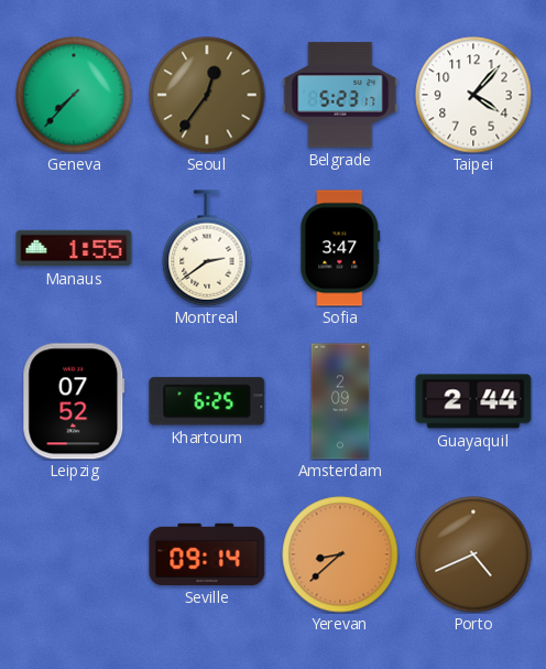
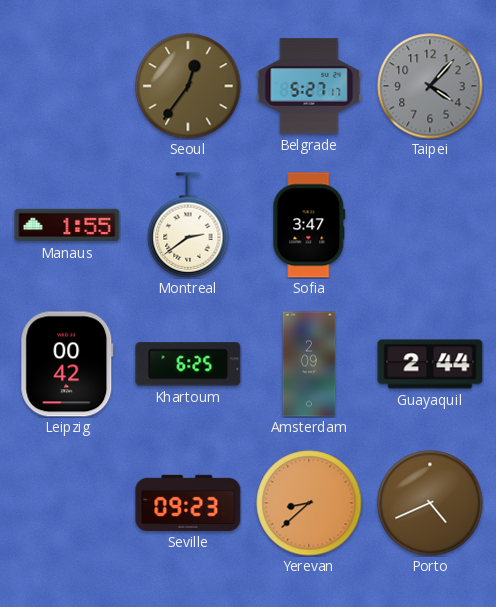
Geneva: 7:37 -> none (74, 95)
Belgrade: 5:23 -> 5:27 (309, 86)
Taipei dial: white -> grey (430, 86)
Leipzig: 07:52 -> 00:42 (67, 364)
Seville: 09:14 -> 09:23 (188, 503)
